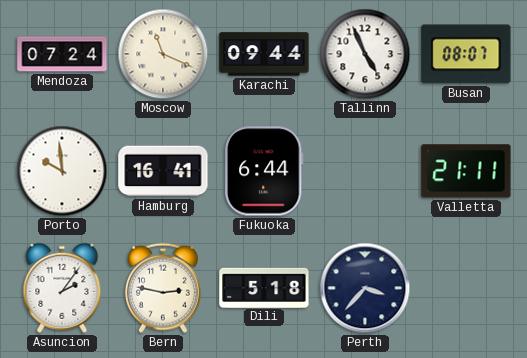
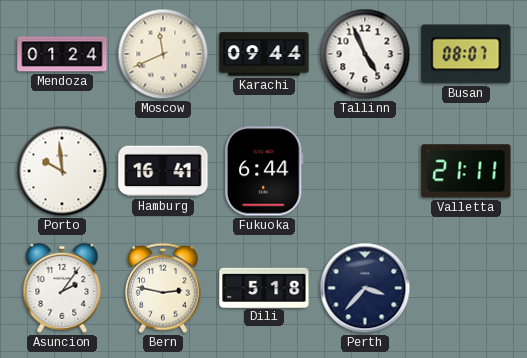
Mendoza: 07:24 -> 01:24 (62, 54)
Moscow: 11:19 -> 11:41 (163, 54)
